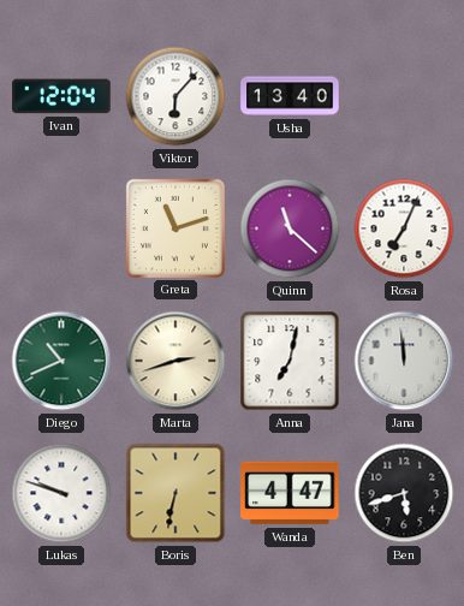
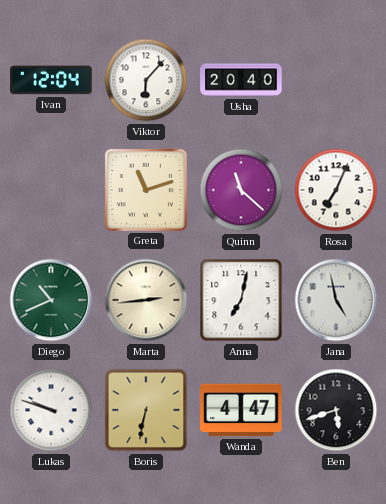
Usha: 13:40 -> 20:40 (241, 80)
Marta: 2:42 -> 2:44 (146, 300)
Jana: 11:59 -> 4:58 (336, 300)
